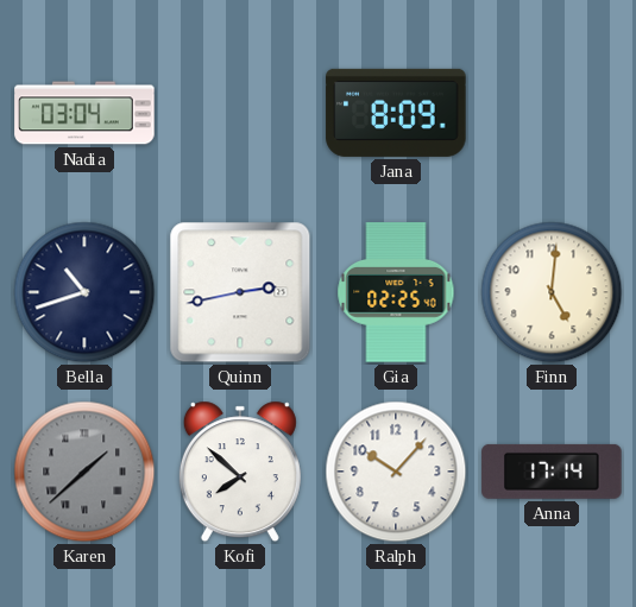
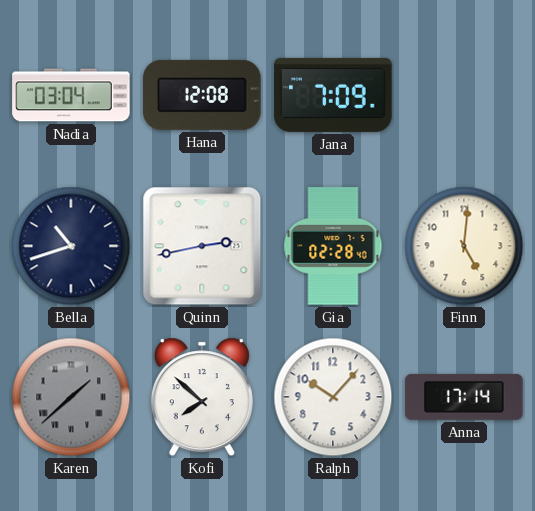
Hana: none -> 12:08 (202, 95)
Jana: 8:09 -> 7:09 (333, 95)
Gia: 02:25 -> 02:28 (333, 246)
